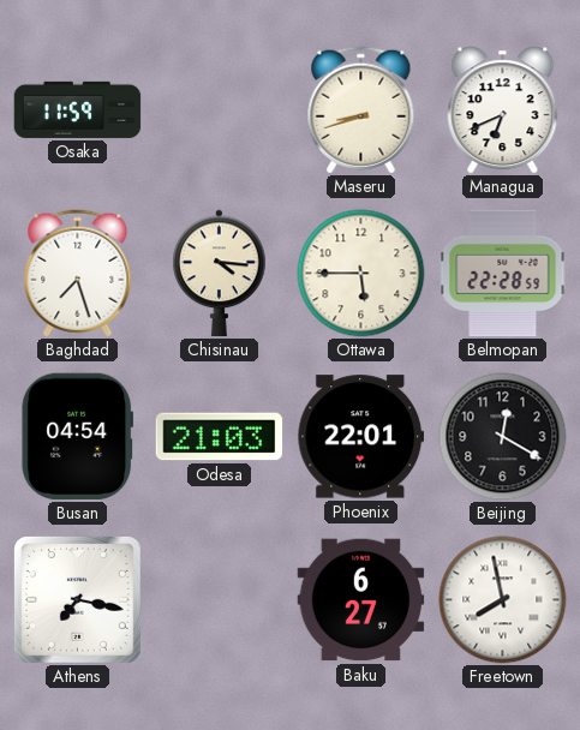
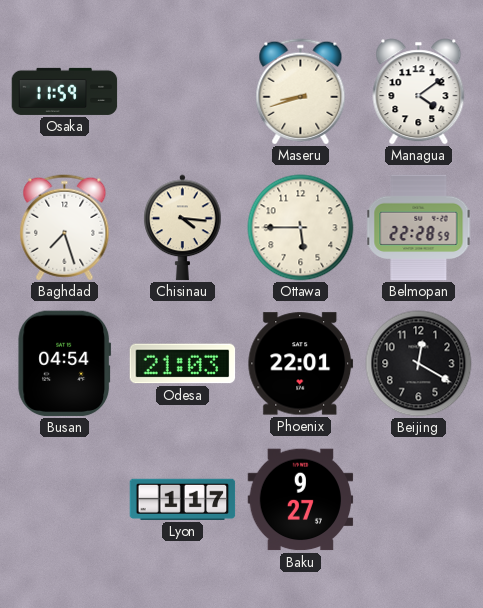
Managua: 6:41 -> 4:09 (419, 92)
Athens: 7:17 -> none (77, 599)
Lyon: none -> 1:17 (183, 499)
Baku: 6:27 -> 9:27 (301, 500)
Freetown: 7:58 -> none (503, 600)
